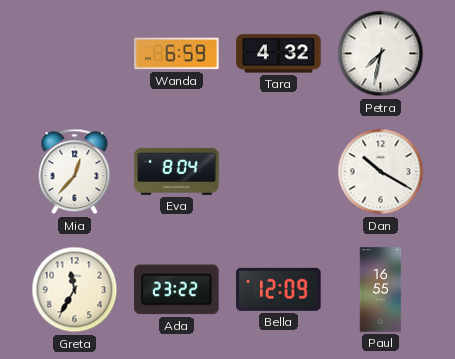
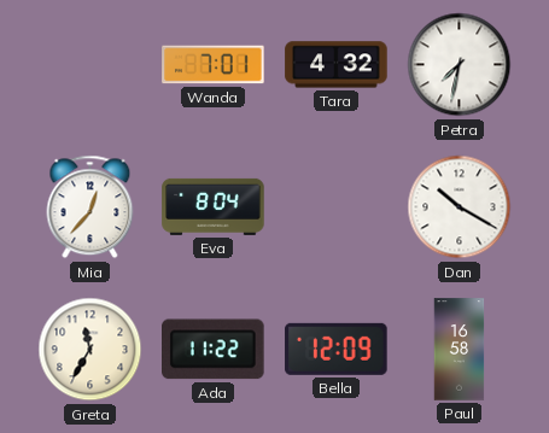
Wanda: 6:59 -> 7:01 (214, 65)
Ada: 23:22 -> 11:22 (214, 350)
Paul: 16:55 -> 16:58 (460, 350)
